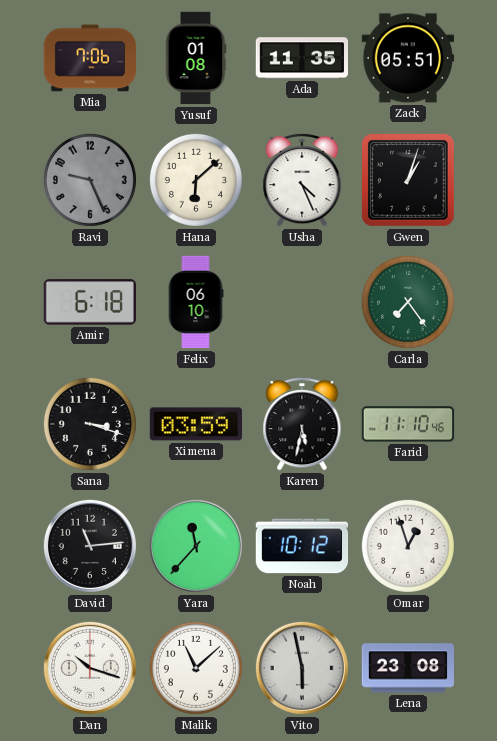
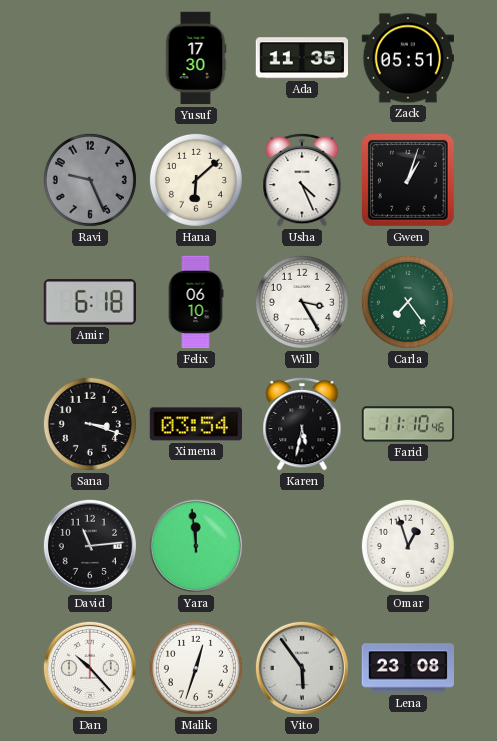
Mia: 7:06 -> none (90, 58)
Yusuf: 01:08 -> 17:30 (196, 58)
Will: none -> 3:25 (302, 302)
Ximena: 03:59 -> 03:54 (195, 424)
Yara: 11:37 -> 11:59 (196, 546)
Noah: 10:12 -> none (302, 546)
Dan: 10:18 -> 10:23 (90, 668)
Malik: 11:08 -> 12:33 (196, 668)
Vito: 5:58 -> 5:54 (302, 668)
